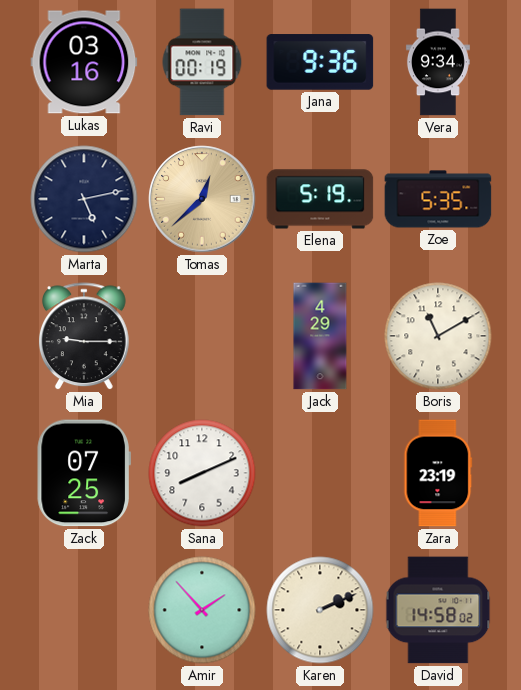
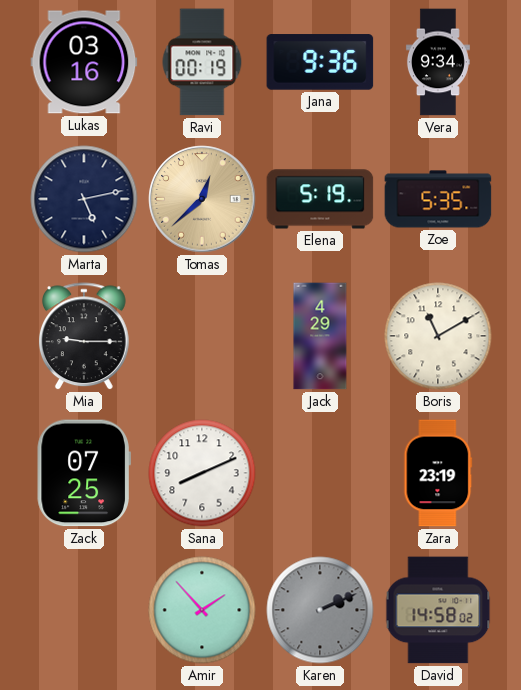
Karen dial: cream -> grey (320, 610)
